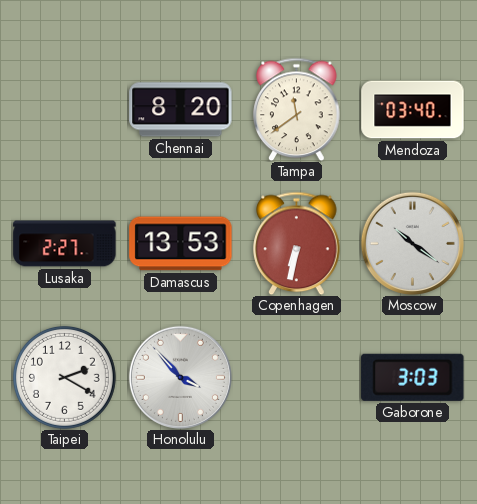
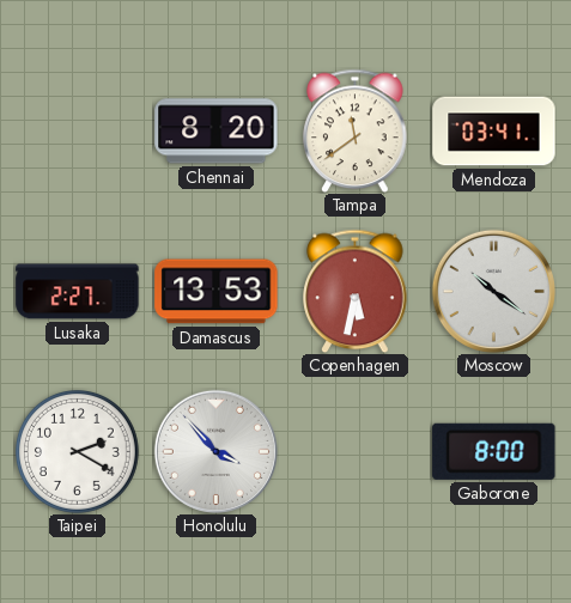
Mendoza: 03:40 -> 03:41 (494, 132)
Copenhagen: 6:32 -> 5:32 (356, 291)
Gaborone: 3:03 -> 8:00 (494, 451)
